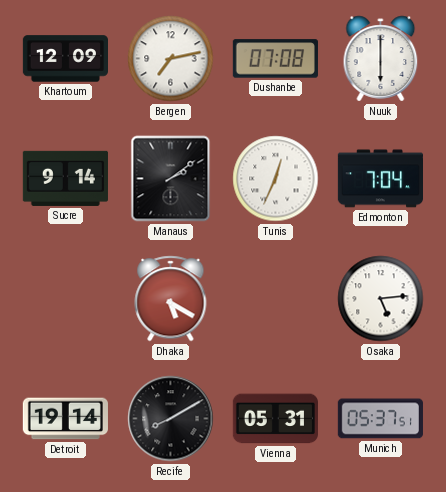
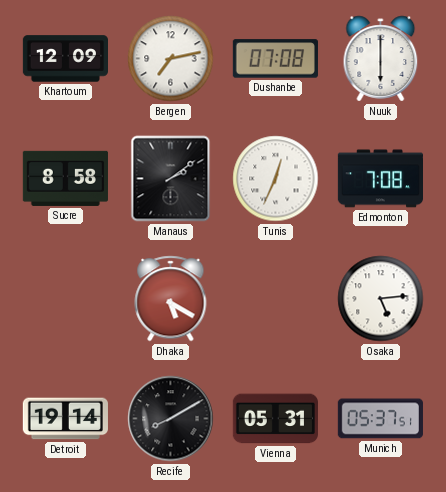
Sucre: 9:14 -> 8:58 (65, 178)
Edmonton: 7:04 -> 7:08 (380, 179)
